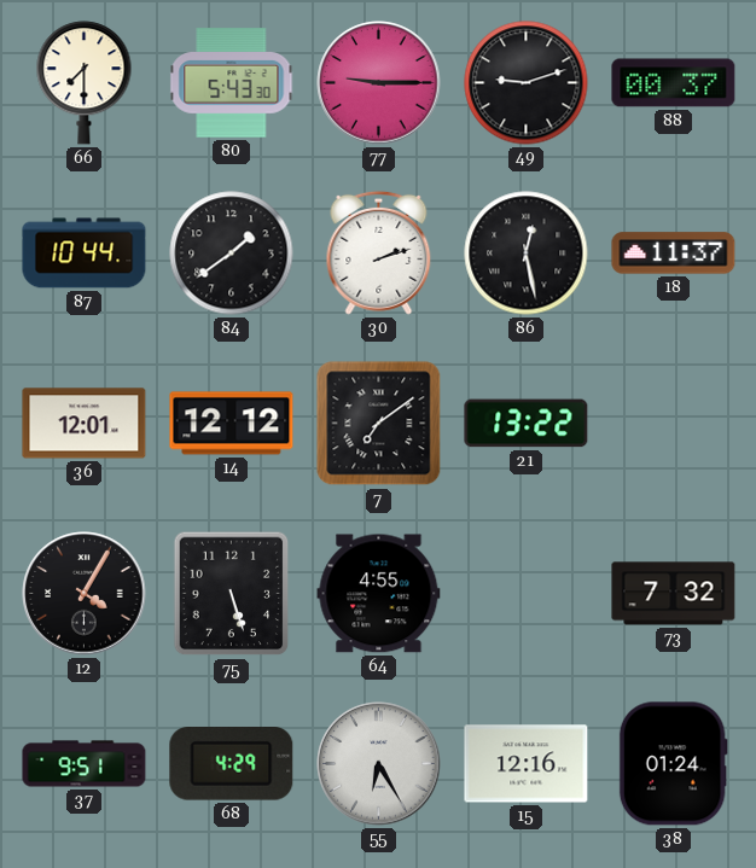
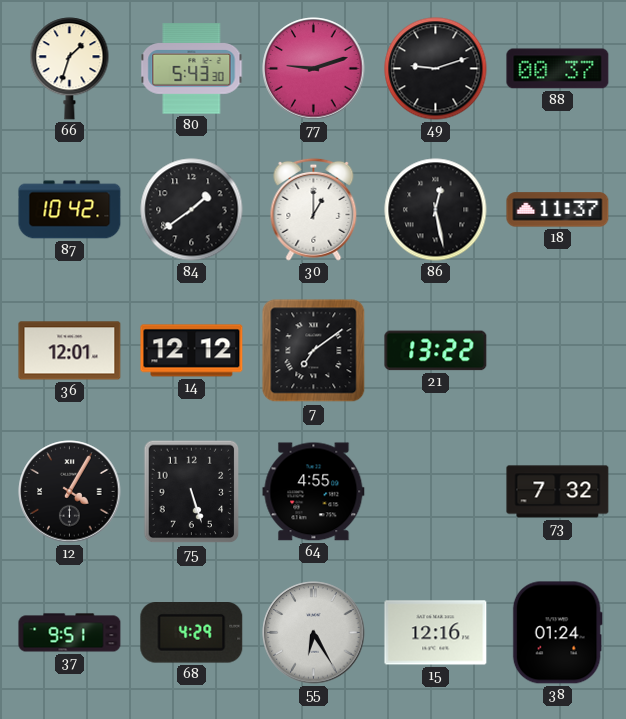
66: 7:30 -> 1:33 (70, 69)
77: 9:15 -> 9:12 (314, 69)
87: 10:44 -> 10:42 (70, 210)
30: 2:12 -> 1:00 (314, 209)
